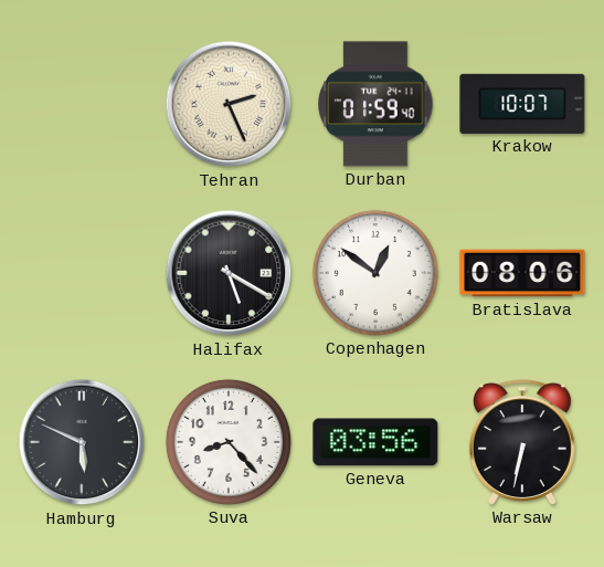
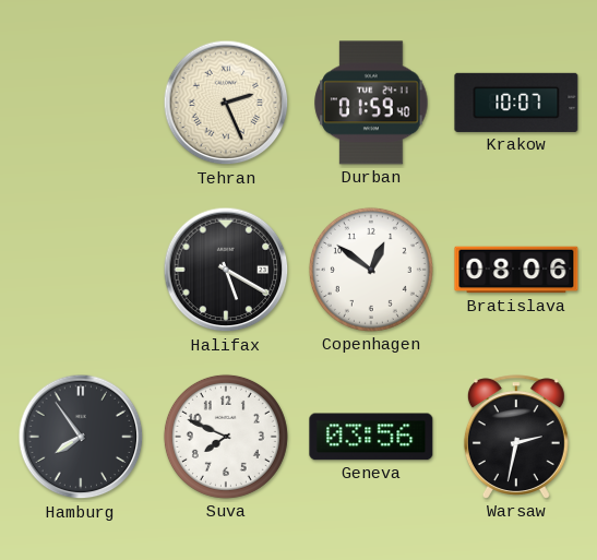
Hamburg: 5:49 -> 7:54 (81, 437)
Suva: 8:23 -> 7:49 (226, 437)
Warsaw: 6:32 -> 2:32 (516, 437)
